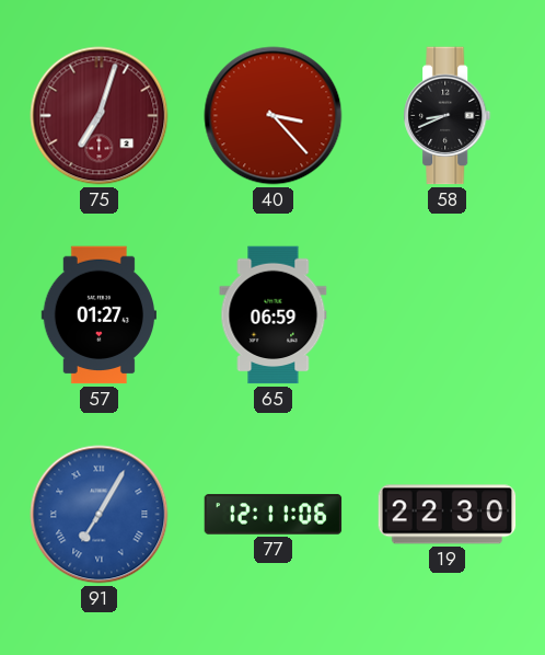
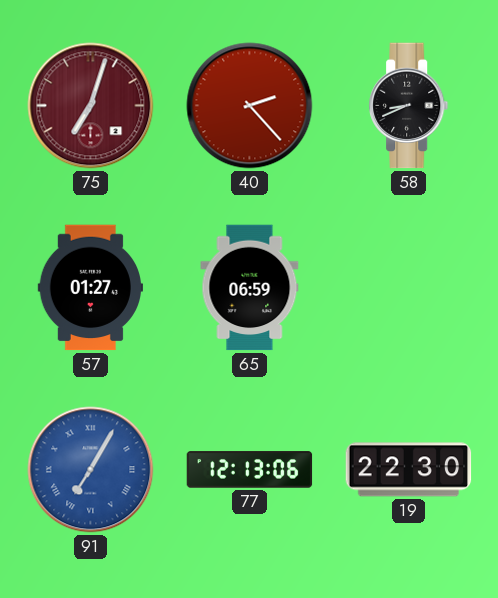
40: 3:23 -> 2:23 (250, 106)
77: 12:11 -> 12:13 (250, 470)
